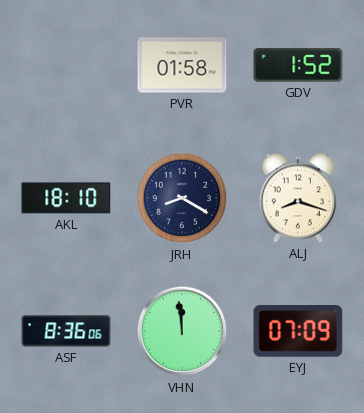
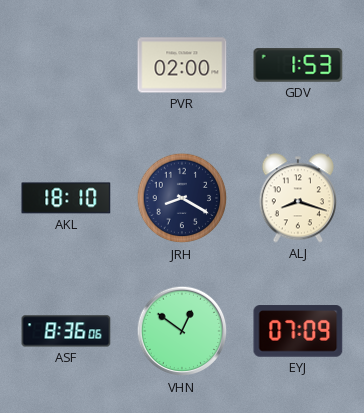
PVR: 01:58 -> 02:00 (182, 65)
GDV: 1:52 -> 1:53 (298, 65)
VHN: 11:59 -> 12:51 (182, 331)
